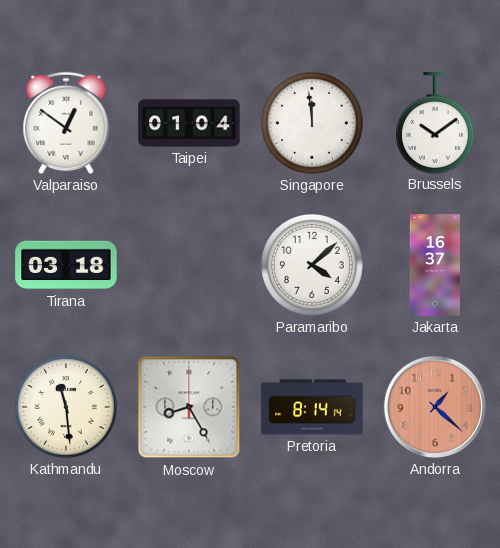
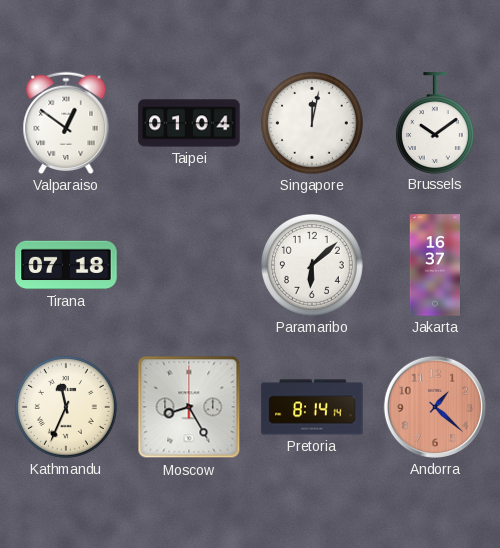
Singapore: 11:59 -> 12:02 (312, 123)
Tirana: 03:18 -> 07:18 (66, 265)
Paramaribo: 4:08 -> 6:08 (312, 265)
Kathmandu: 11:29 -> 11:34 (66, 407)
